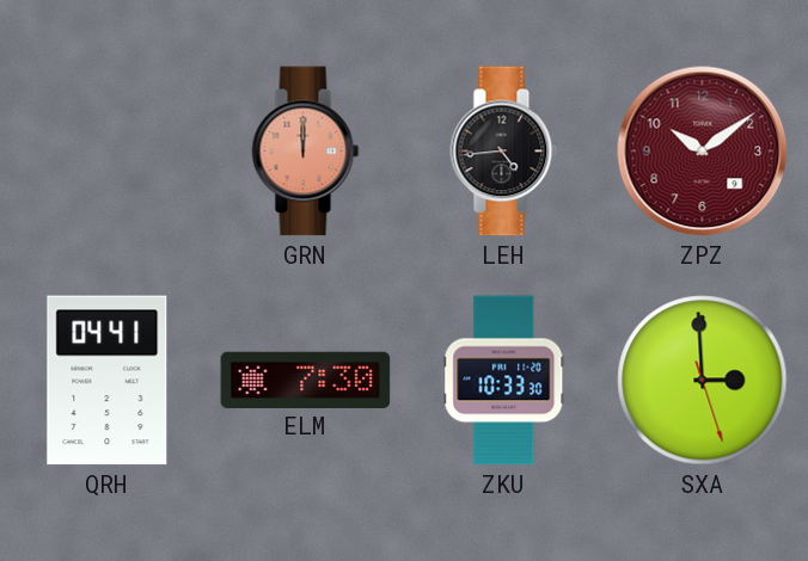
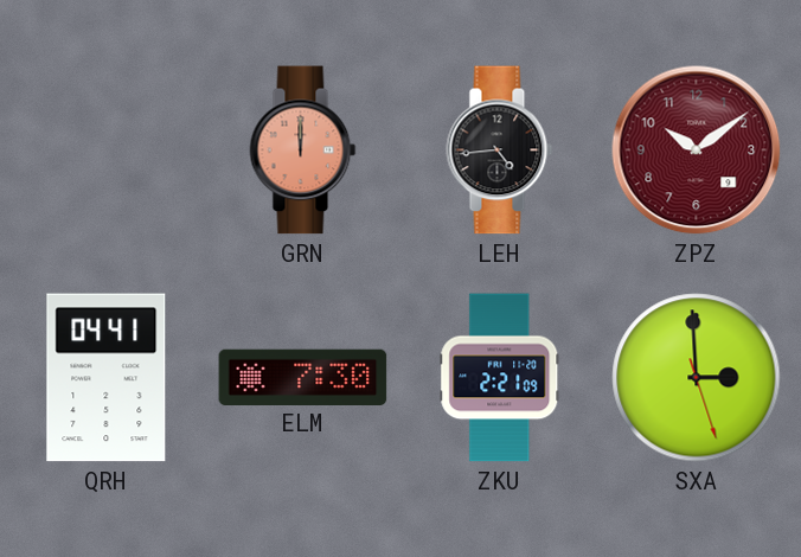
ZKU: 10:33 -> 2:21 (500, 378)
